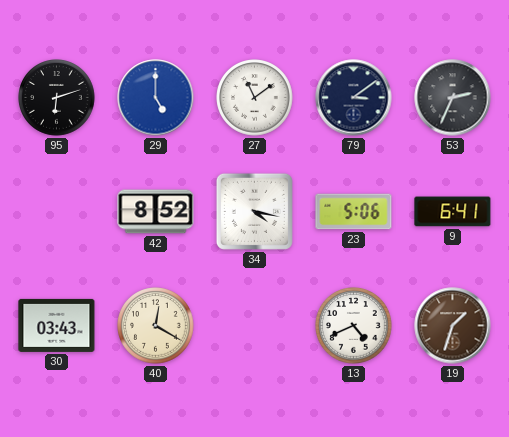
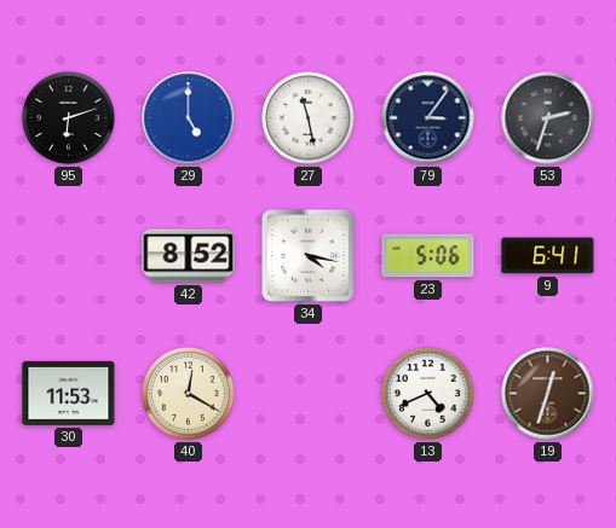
27: 11:09 -> 11:28 (309, 118)
79: 3:09 -> 3:06 (428, 118)
53: 2:34 -> 2:33 (548, 118)
30: 03:43 -> 11:53 (69, 393)
19: 1:33 -> 12:33 (548, 394)
